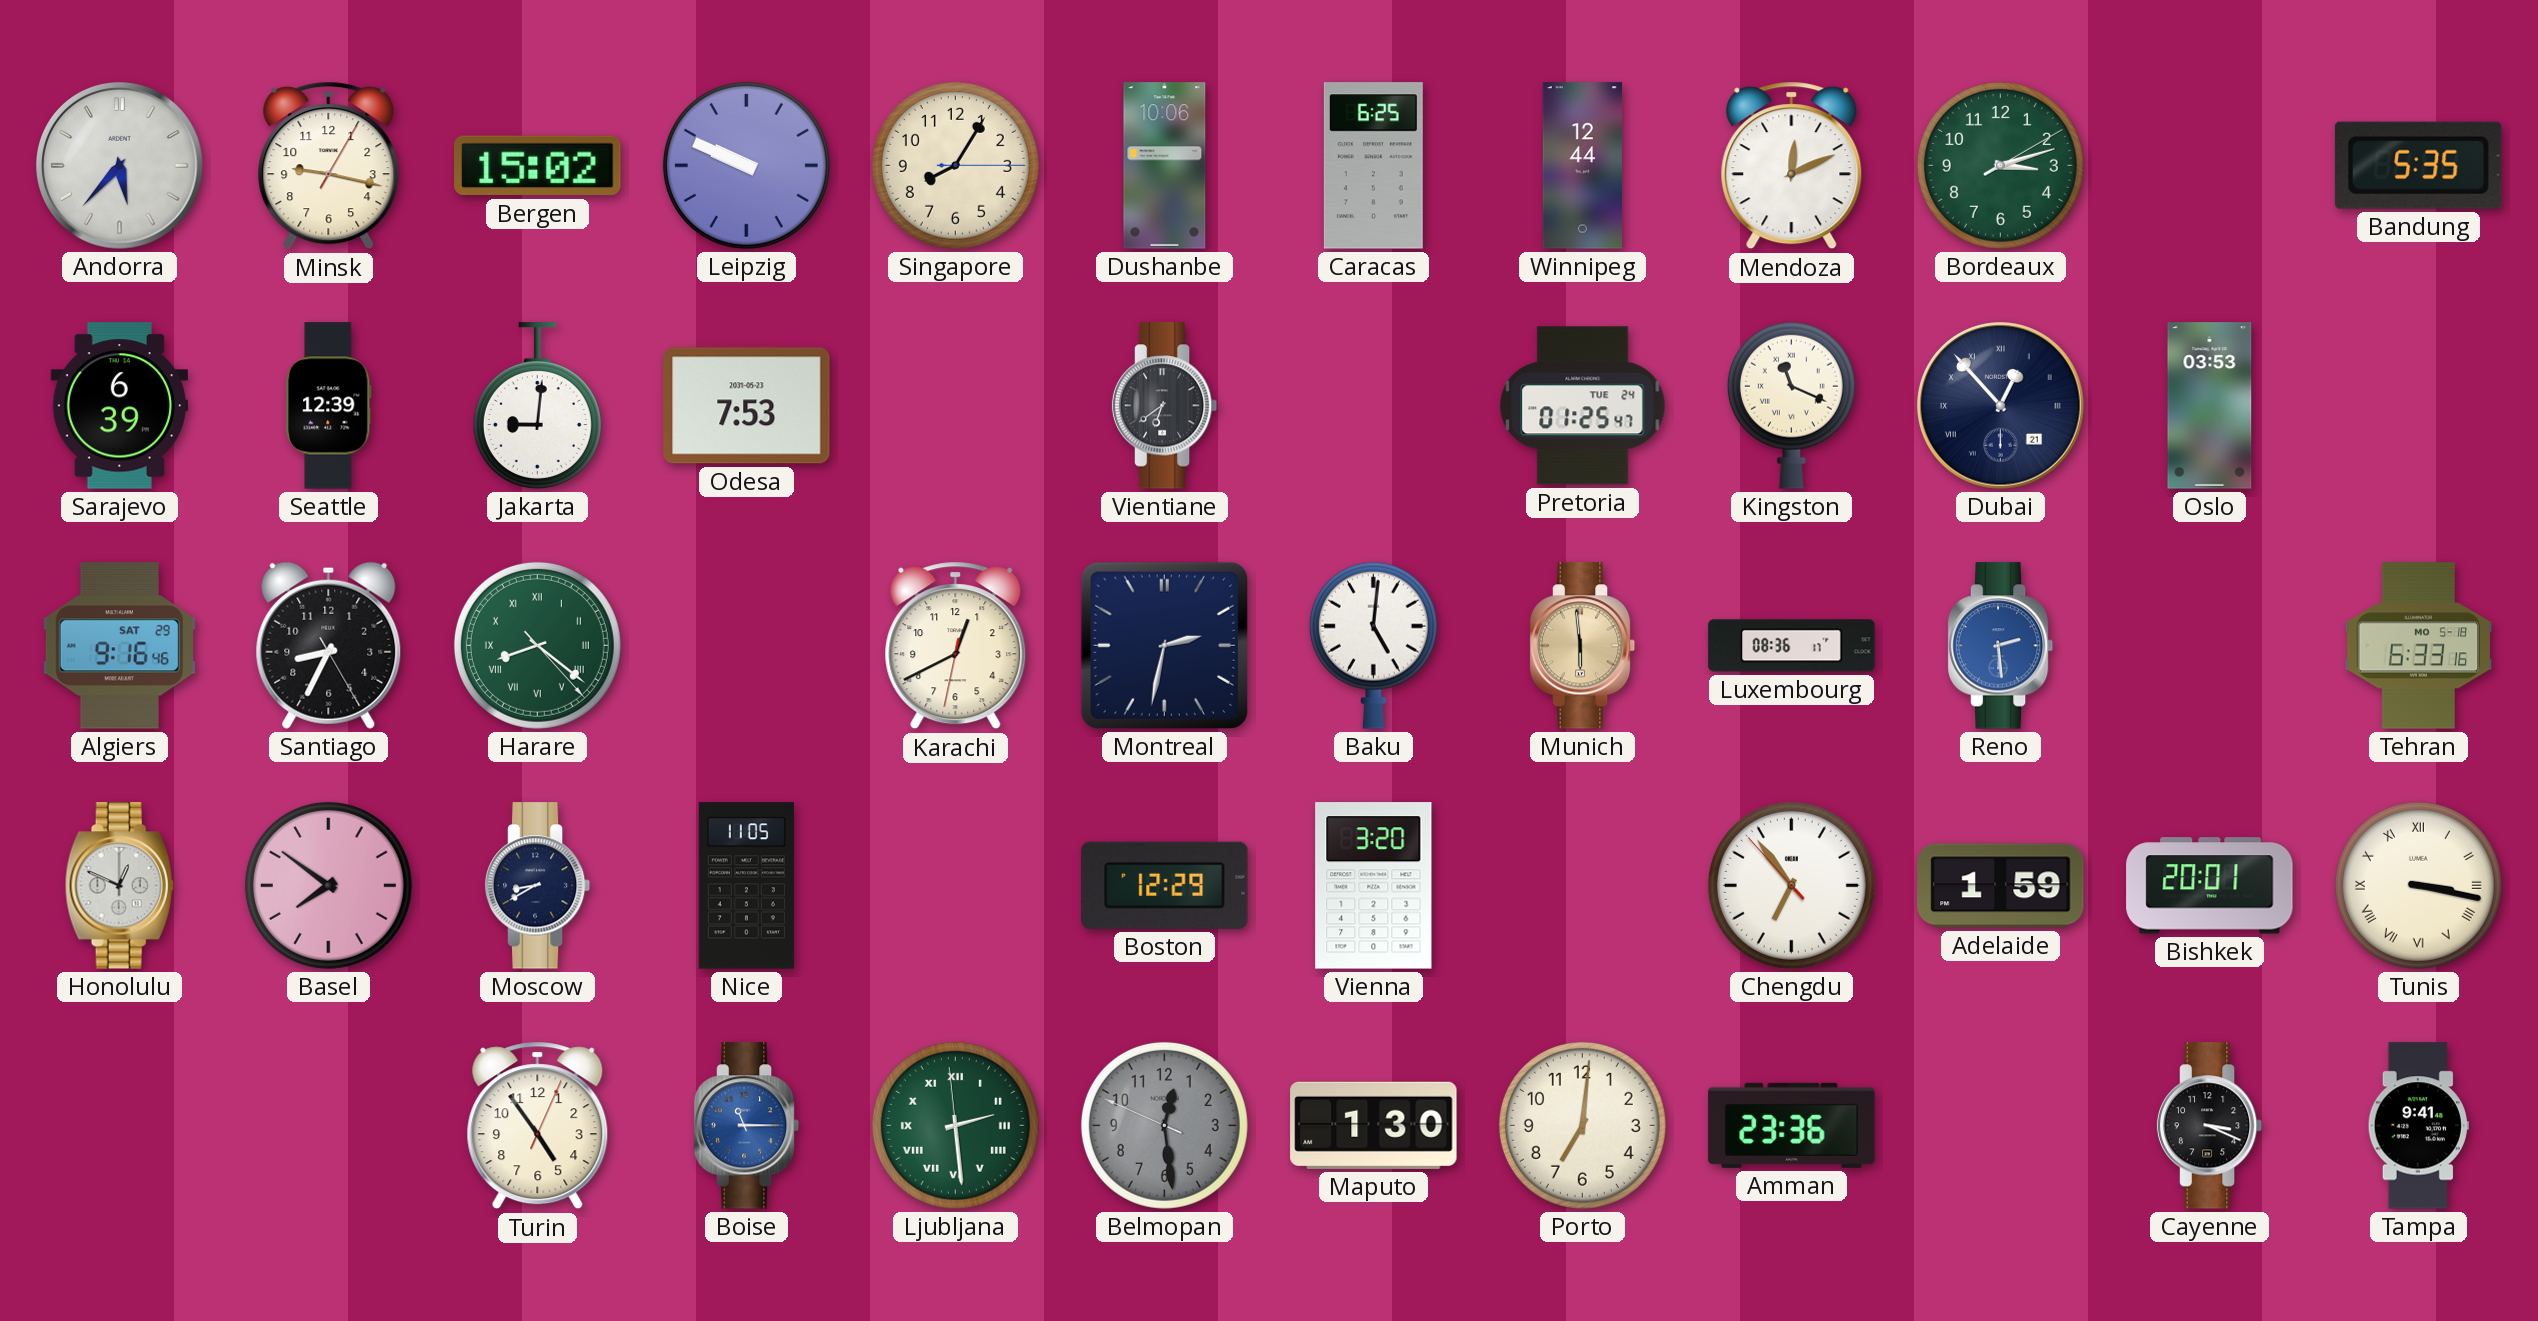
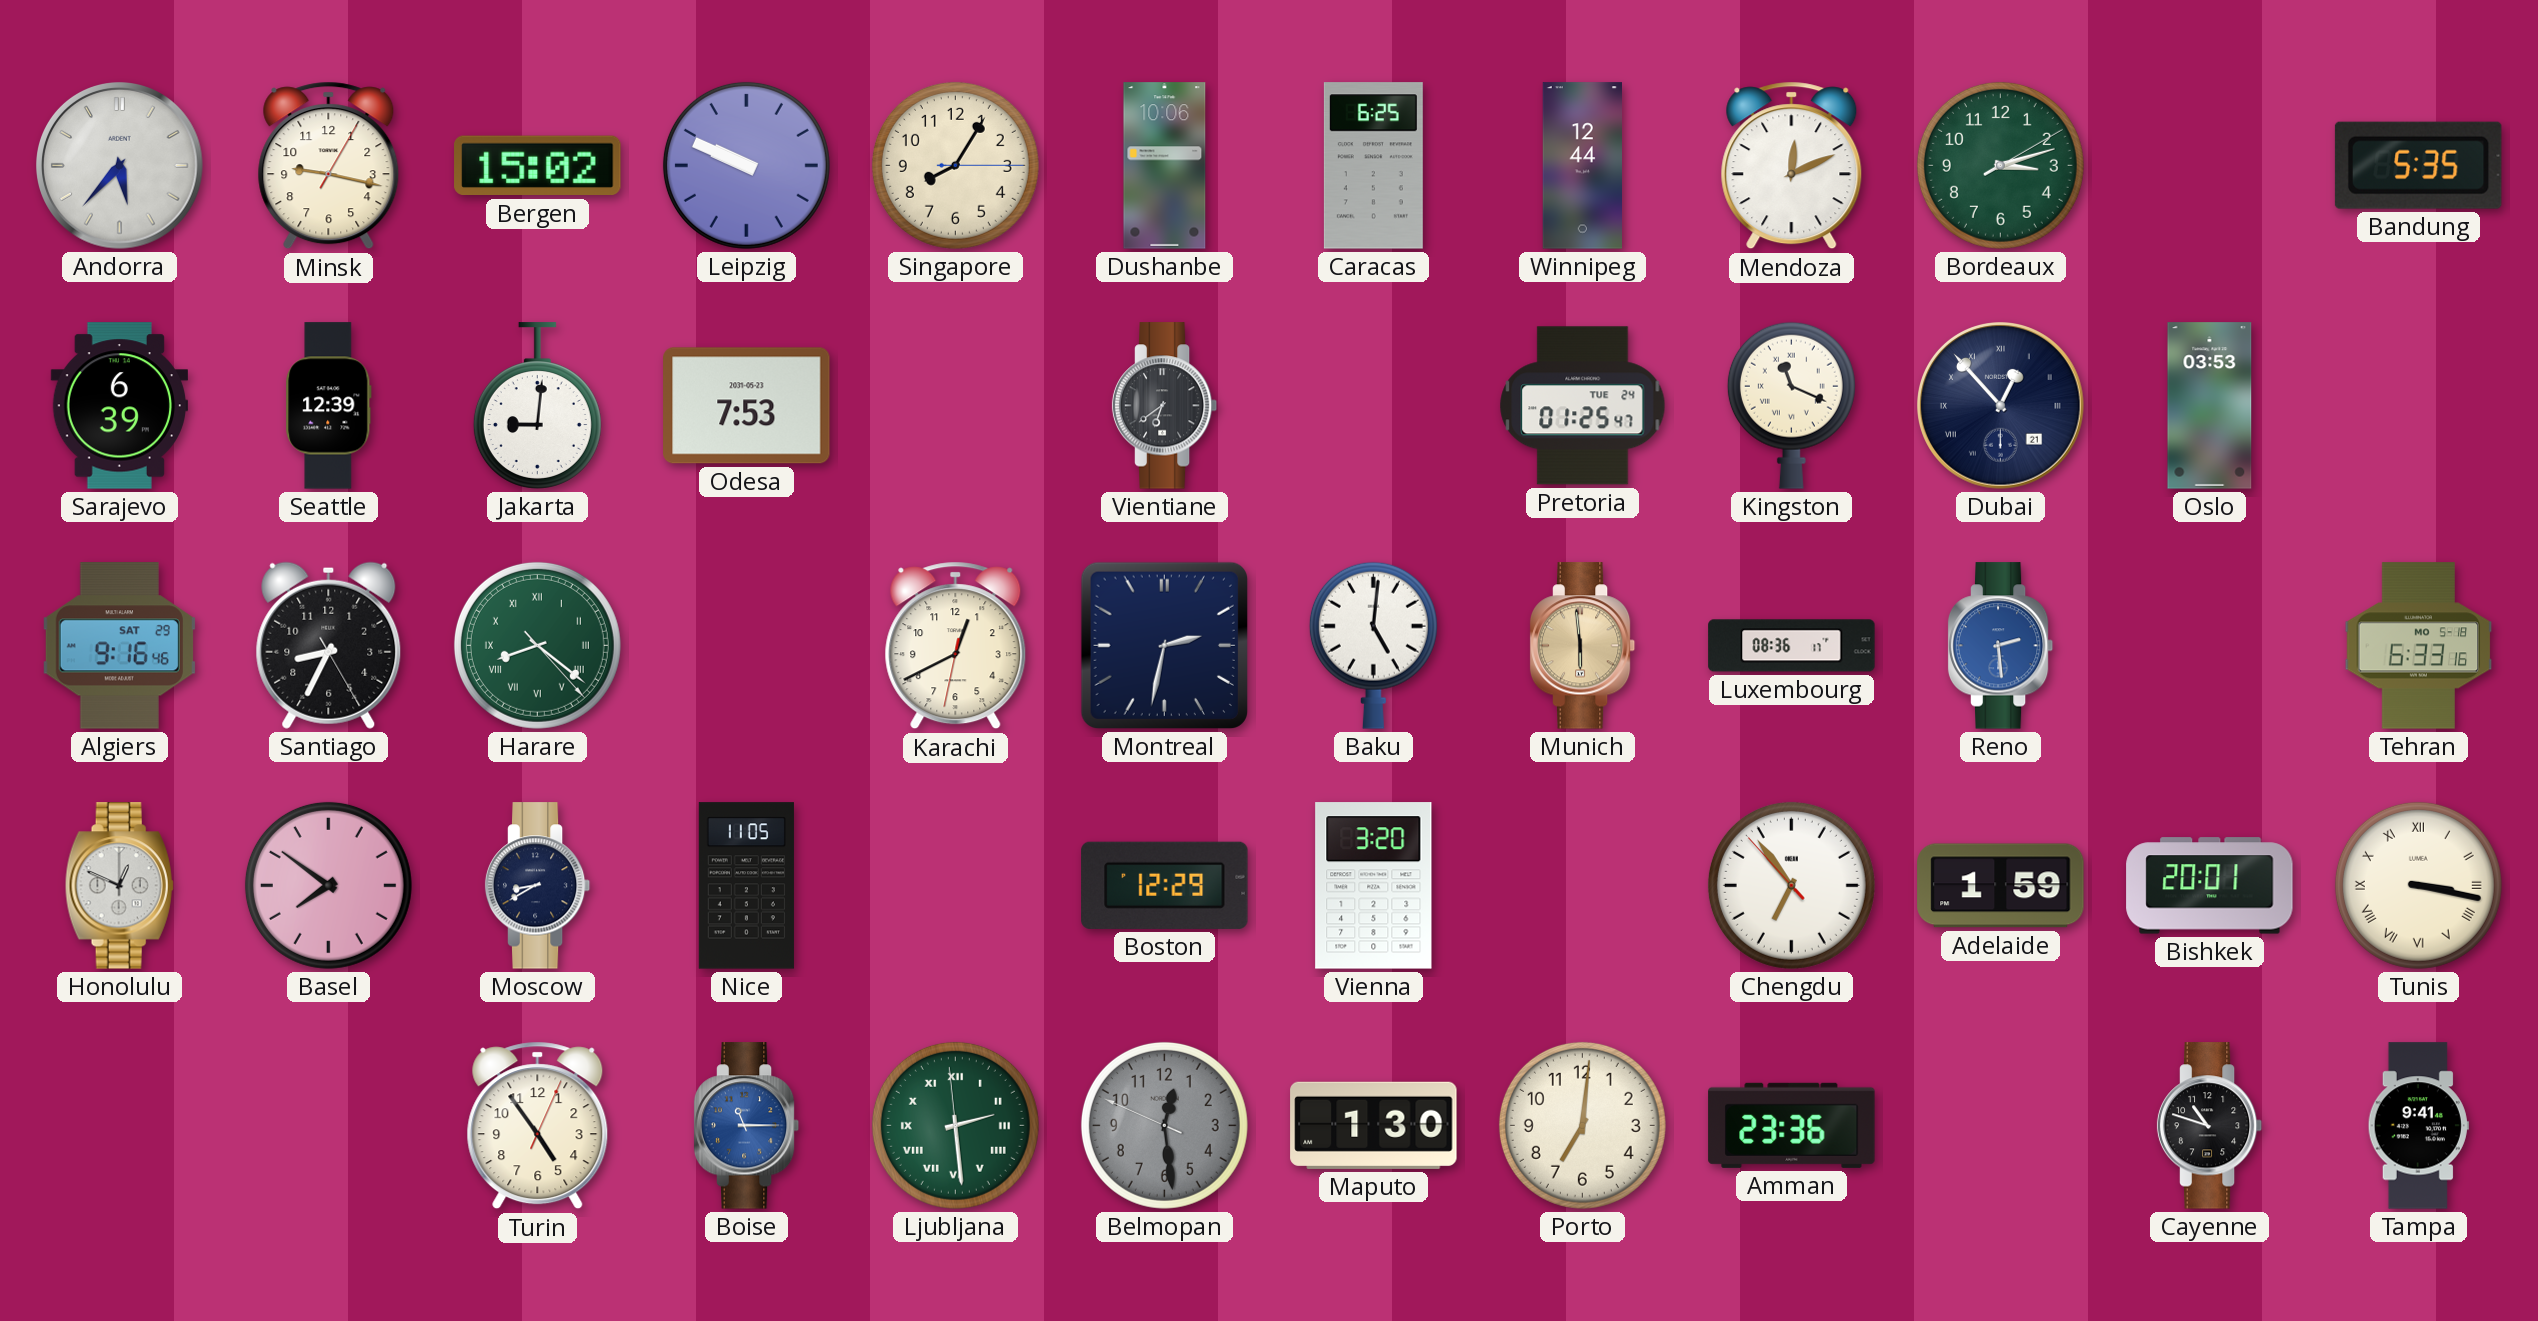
Cayenne: 3:19 -> 10:48 (2210, 1126)
